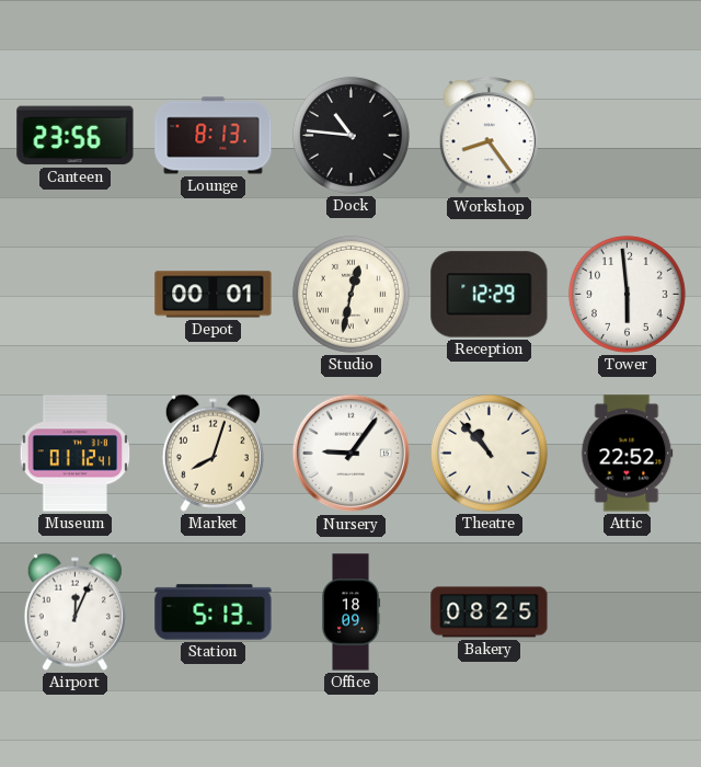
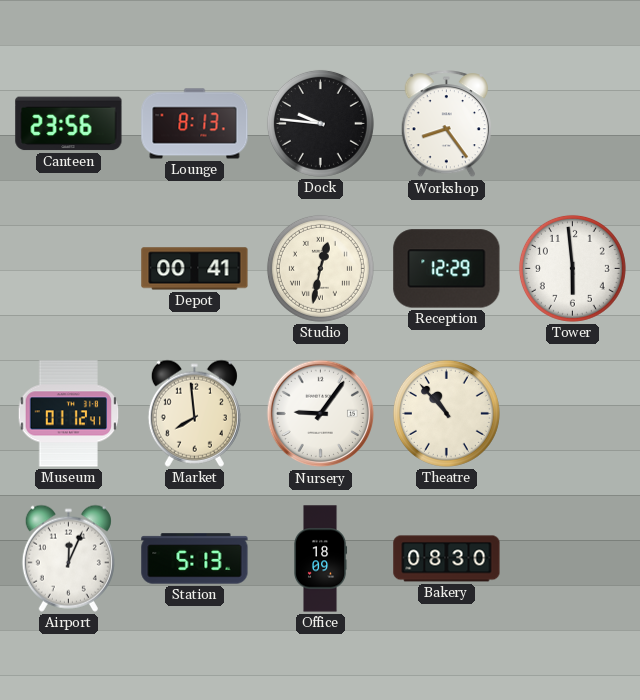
Dock: 10:46 -> 9:46 (320, 123)
Depot: 00:01 -> 00:41 (195, 269)
Market: 8:03 -> 7:59 (194, 413)
Attic: 22:52 -> none (627, 454)
Bakery: 08:25 -> 08:30 (447, 559)
